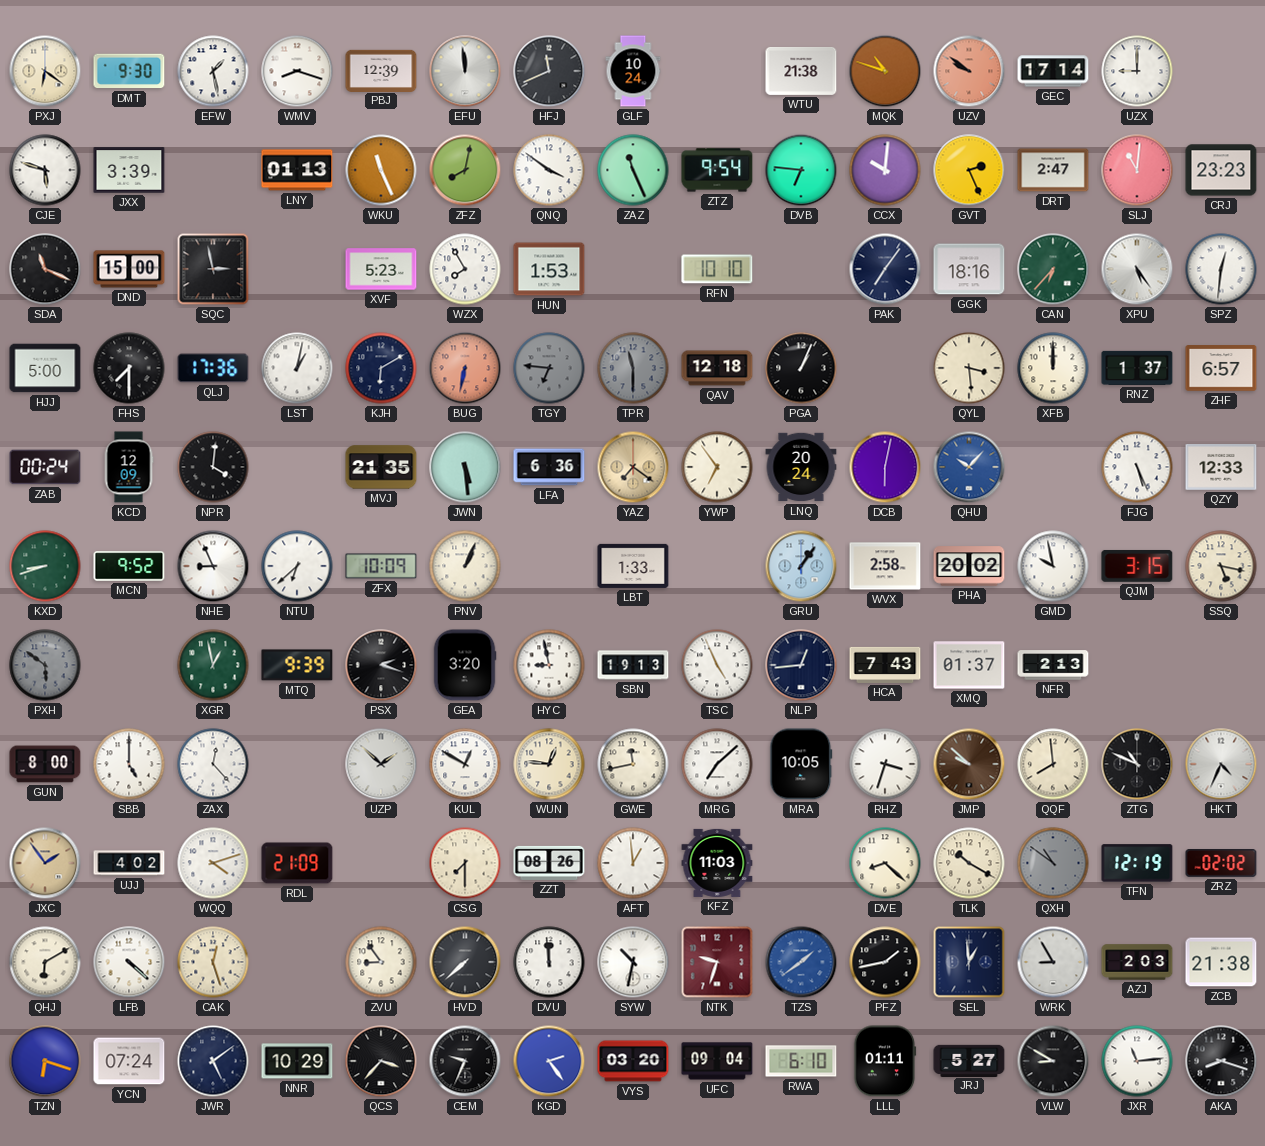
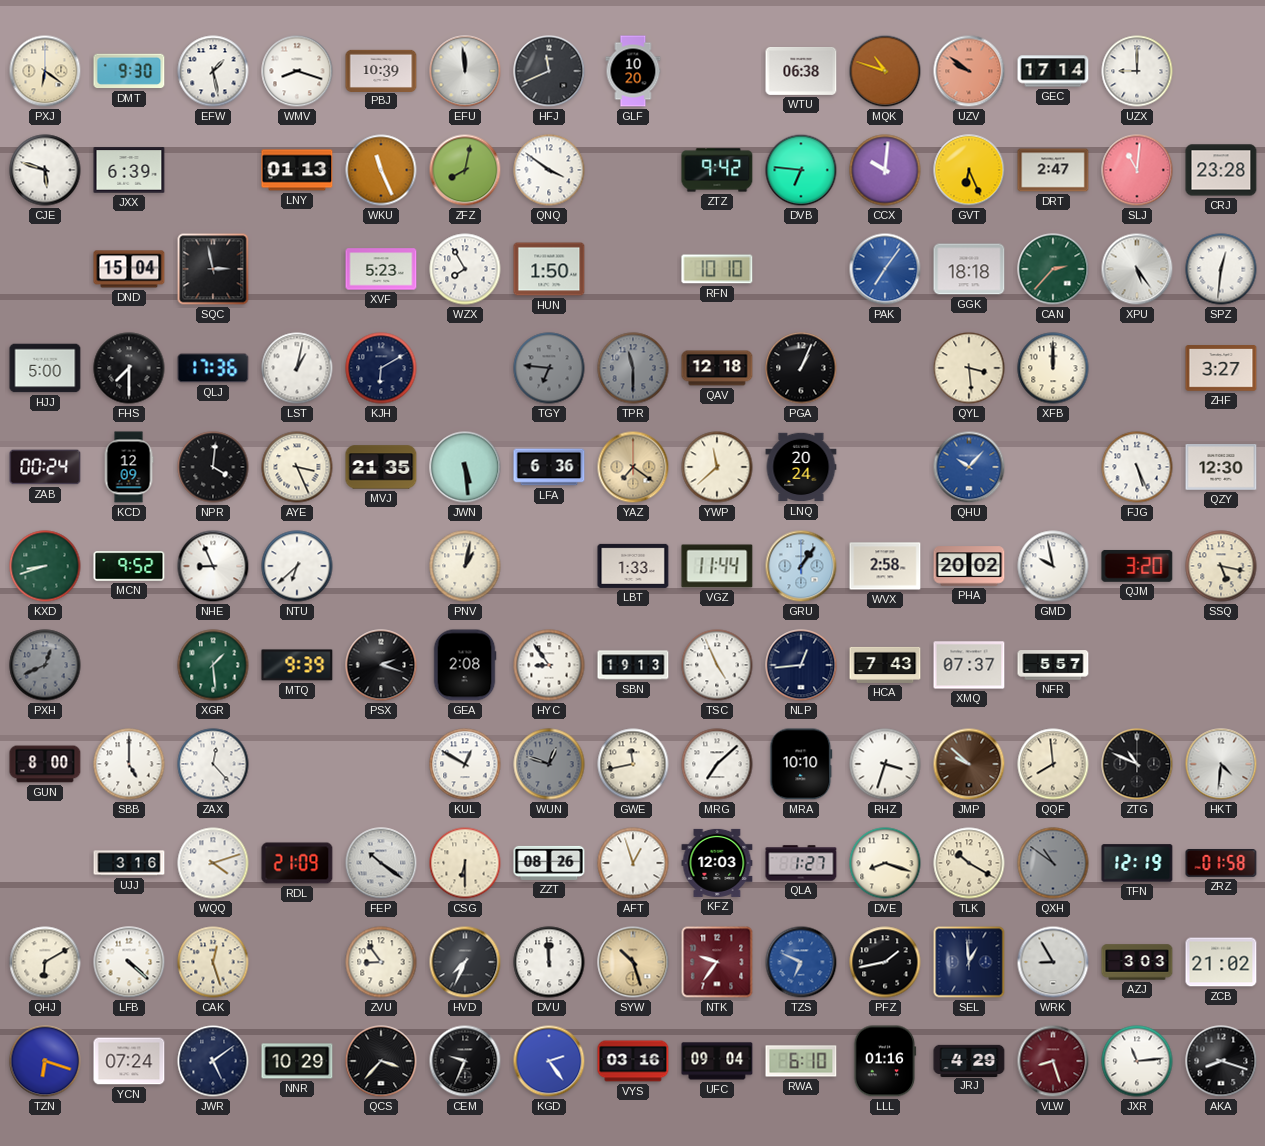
PBJ: 12:39 -> 10:39 (381, 70)
GLF: 10:24 -> 10:20 (633, 71)
WTU: 21:38 -> 06:38 (801, 71)
JXX: 3:39 -> 6:39 (129, 170)
ZAZ: 11:26 -> none (633, 170)
ZTZ: 9:54 -> 9:42 (717, 170)
GVT: 2:26 -> 6:26 (969, 170)
CRJ: 23:23 -> 23:28 (1221, 170)
SDA: 11:19 -> none (45, 269)
DND: 15:00 -> 15:04 (129, 269)
HUN: 1:53 -> 1:50 (549, 269)
PAK dial: navy -> blue (885, 269)
GGK: 18:16 -> 18:18 (969, 269)
CAN: 6:37 -> 2:37 (1053, 269)
BUG: 6:32 -> none (465, 368)
RNZ: 1:37 -> none (1137, 368)
ZHF: 6:57 -> 3:27 (1221, 368)
AYE: none -> 3:26 (297, 467)
YWP: 6:54 -> 11:38 (717, 467)
DCB: 6:02 -> none (885, 467)
QZY: 12:33 -> 12:30 (1221, 467)
ZFX: 10:09 -> none (381, 566)
PNV: 1:04 -> 1:02 (465, 566)
VGZ: none -> 11:44 (717, 566)
QJM: 3:15 -> 3:20 (1137, 566)
PXH: 5:51 -> 12:41 (45, 665)
XGR: 12:58 -> 1:29 (213, 665)
GEA: 3:20 -> 2:08 (465, 665)
HYC: 8:58 -> 8:54 (549, 665)
XMQ: 01:37 -> 07:37 (969, 665)
NFR: 2:13 -> 5:57 (1053, 665)
UZP: 1:52 -> none (381, 764)
WUN: 12:46 -> 12:48 (549, 764)
WUN dial: cream -> grey (549, 764)
MRA: 10:05 -> 10:10 (801, 764)
HKT: 4:34 -> 4:31 (1221, 764)
JXC: 1:54 -> none (45, 863)
UJJ: 4:02 -> 3:16 (129, 863)
FEP: none -> 10:21 (381, 863)
CSG: 7:30 -> 6:30 (465, 863)
AFT: 12:59 -> 12:57 (633, 863)
KFZ: 11:03 -> 12:03 (717, 863)
QLA: none -> 1:27 (801, 863)
DVE: 8:22 -> 8:18 (885, 863)
ZRZ: 02:02 -> 01:58 (1221, 864)
HVD: 7:38 -> 7:34 (465, 962)
SYW: 10:32 -> 10:27 (633, 962)
SYW dial: white -> champagne (633, 962)
NTK: 9:33 -> 9:36 (717, 962)
TZS: 1:39 -> 6:49 (801, 962)
AZJ: 2:03 -> 3:03 (1137, 962)
ZCB: 21:38 -> 21:02 (1221, 962)
VYS: 03:20 -> 03:16 (633, 1061)
LLL: 01:11 -> 01:16 (885, 1061)
JRJ: 5:27 -> 4:29 (969, 1060)
VLW: 8:50 -> 8:27 (1053, 1061)
VLW dial: black -> burgundy (1053, 1061)
